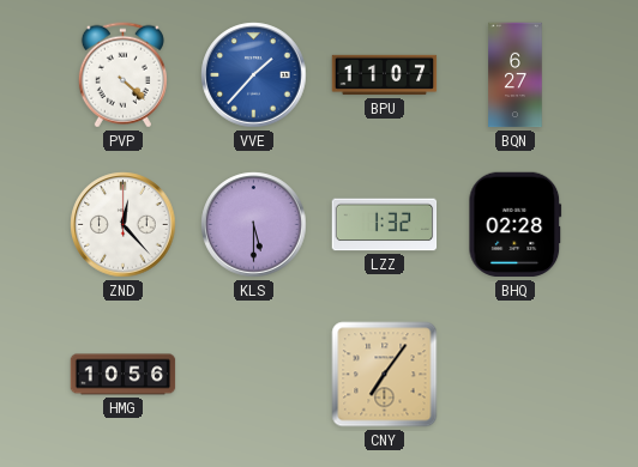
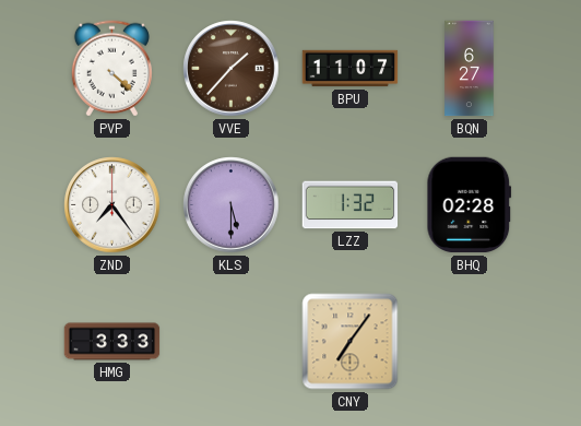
VVE dial: blue -> brown (232, 69)
ZND: 12:23 -> 7:24 (112, 205)
HMG: 10:56 -> 3:33 (112, 342)
